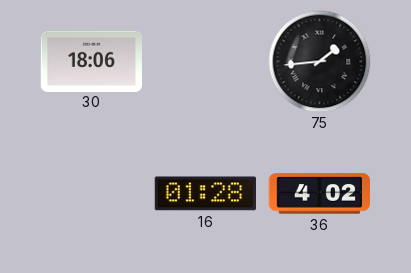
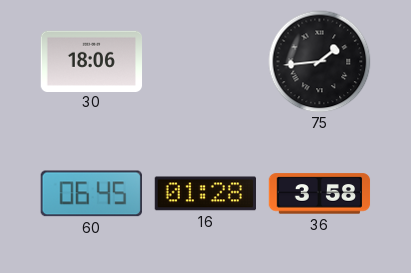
60: none -> 06:45 (91, 194)
36: 4:02 -> 3:58 (320, 194)
